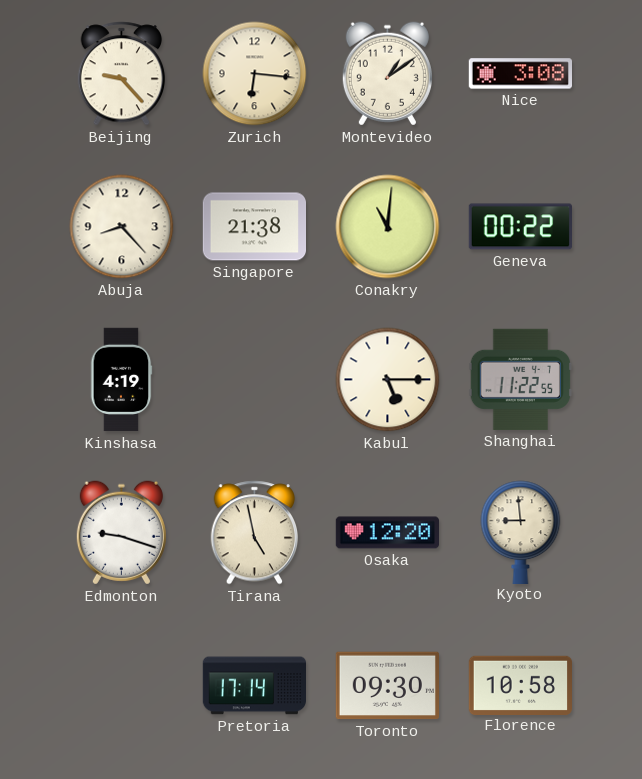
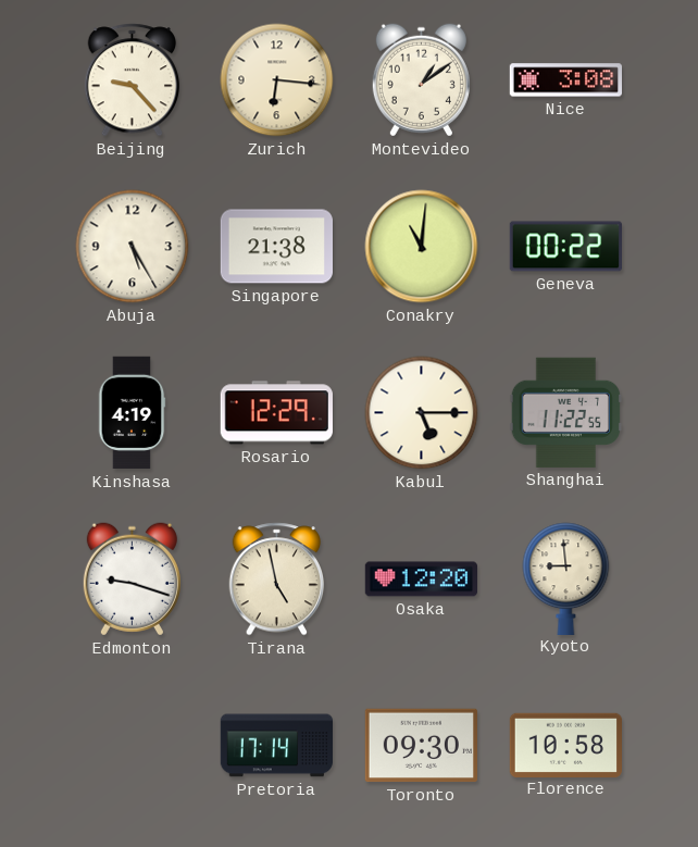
Abuja: 8:23 -> 5:25 (133, 247)
Rosario: none -> 12:29 (276, 413)
